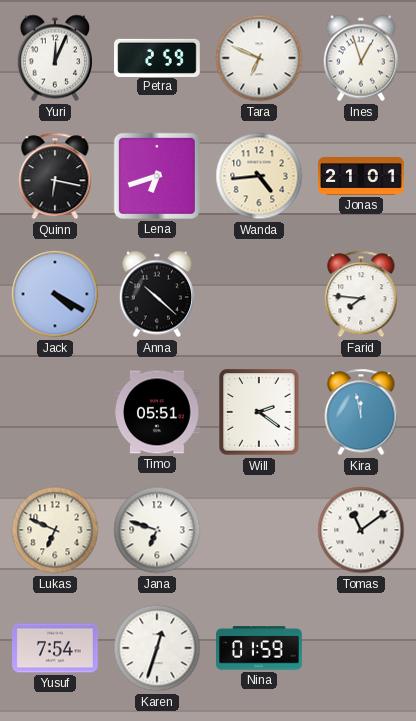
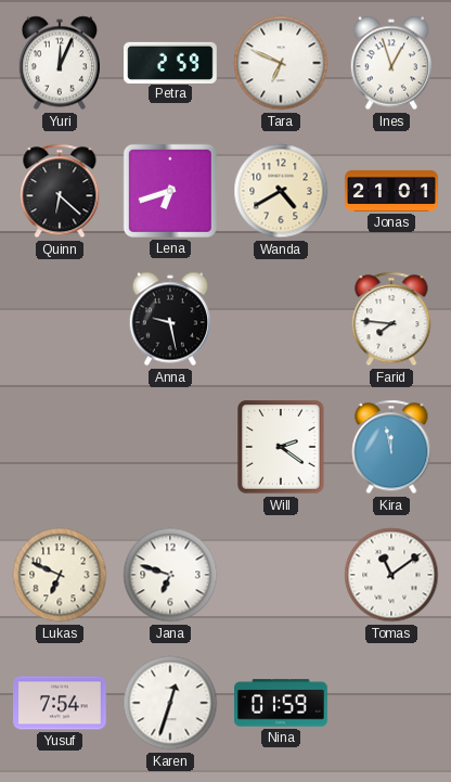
Quinn: 6:17 -> 6:22 (60, 191)
Wanda: 4:44 -> 4:40 (281, 191)
Jack: 4:20 -> none (55, 294)
Anna: 10:22 -> 9:28 (169, 319)
Timo: 05:51 -> none (157, 412)
